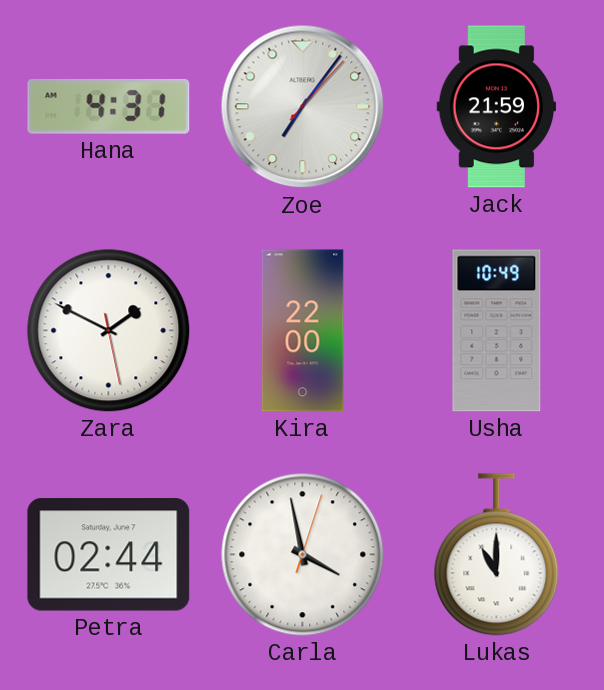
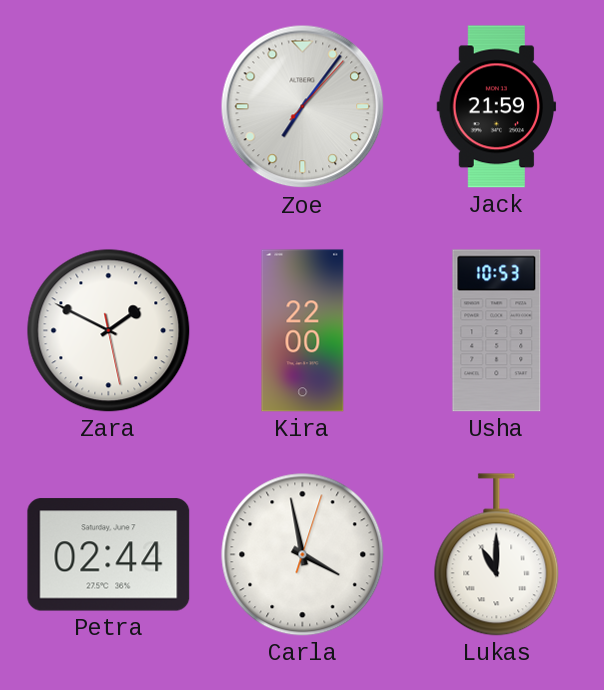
Hana: 4:31 -> none (109, 106)
Usha: 10:49 -> 10:53 (497, 331)
